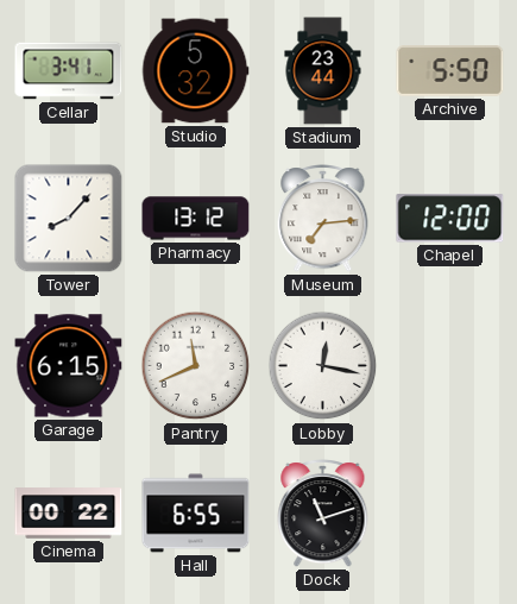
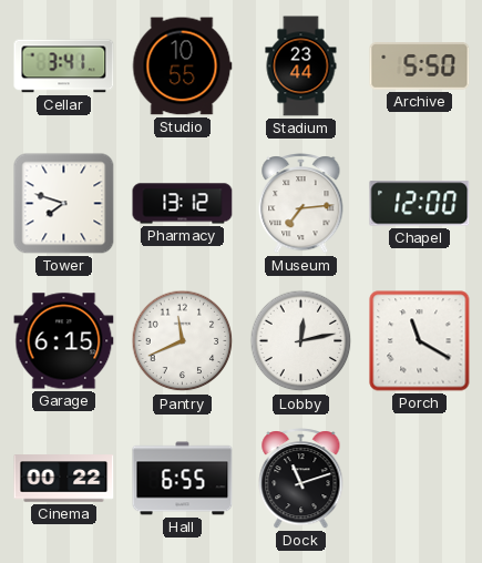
Studio: 5:32 -> 10:55 (182, 66)
Tower: 8:07 -> 7:48 (64, 204)
Lobby: 12:17 -> 12:13 (301, 341)
Porch: none -> 11:20 (420, 341)
